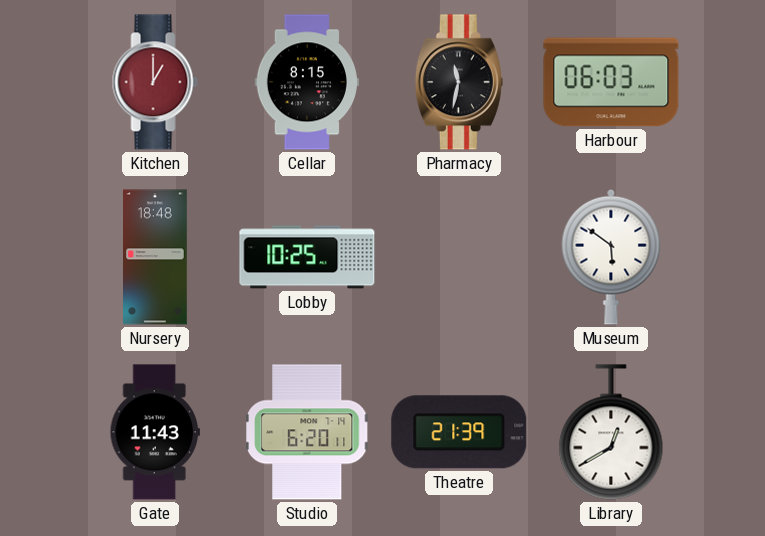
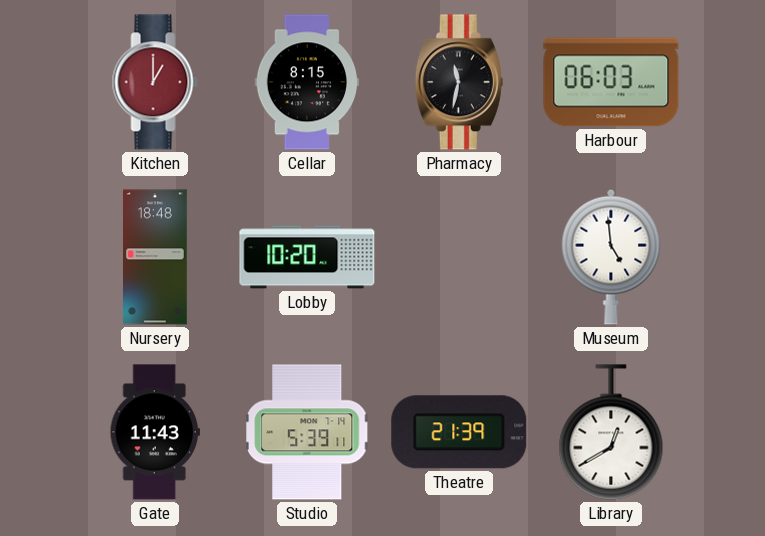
Lobby: 10:25 -> 10:20 (307, 257)
Museum: 5:51 -> 4:59 (611, 257)
Studio: 6:20 -> 5:39 (308, 432)
